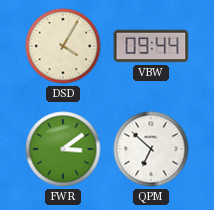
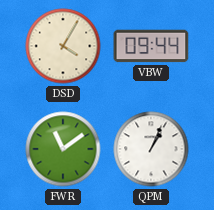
FWR: 3:09 -> 11:09 (63, 149)
QPM: 6:52 -> 1:04 (151, 149)
